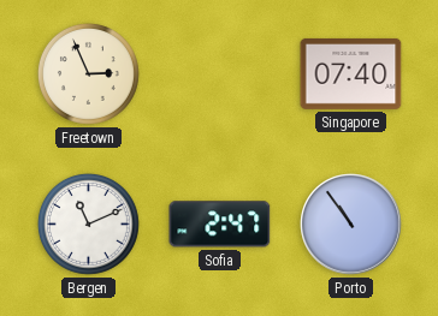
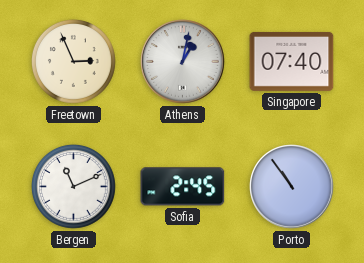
Athens: none -> 1:02 (183, 62)
Sofia: 2:47 -> 2:45 (183, 187)
